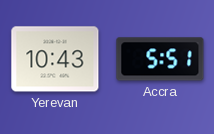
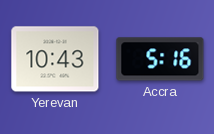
Accra: 5:51 -> 5:16 (160, 59)
